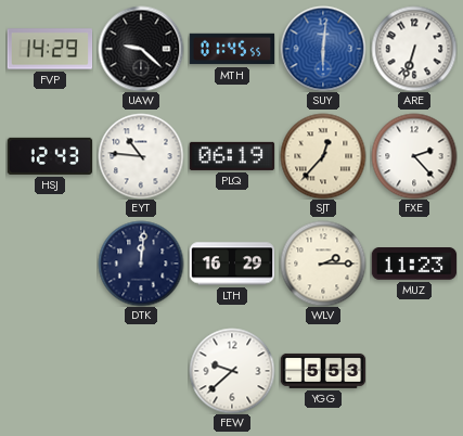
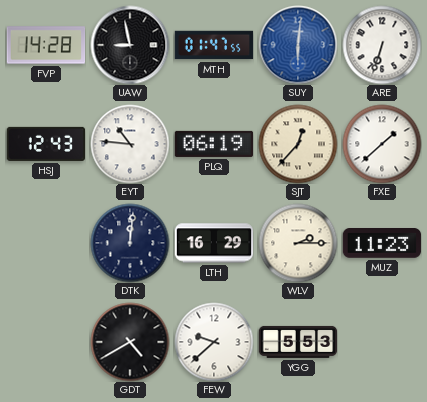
FVP: 14:29 -> 14:28 (46, 45)
UAW: 9:22 -> 8:58 (130, 45)
MTH: 01:45 -> 01:47 (214, 45)
FXE: 2:23 -> 1:38 (382, 144)
GDT: none -> 4:40 (130, 342)
